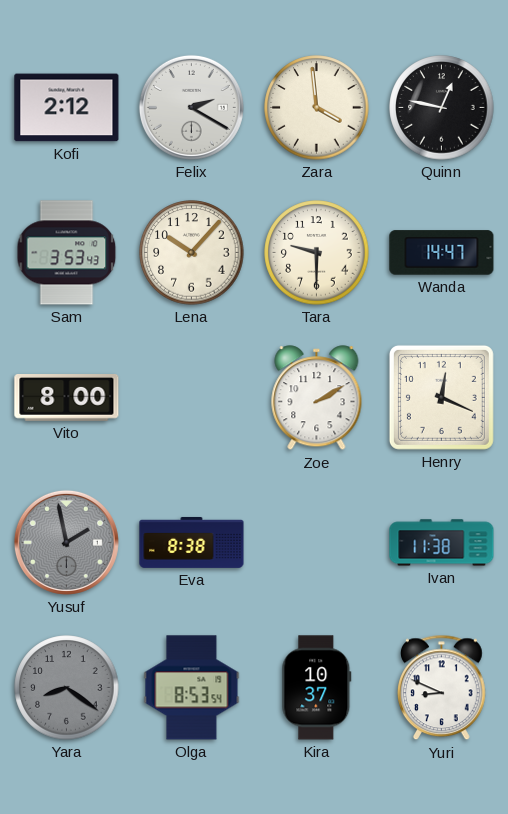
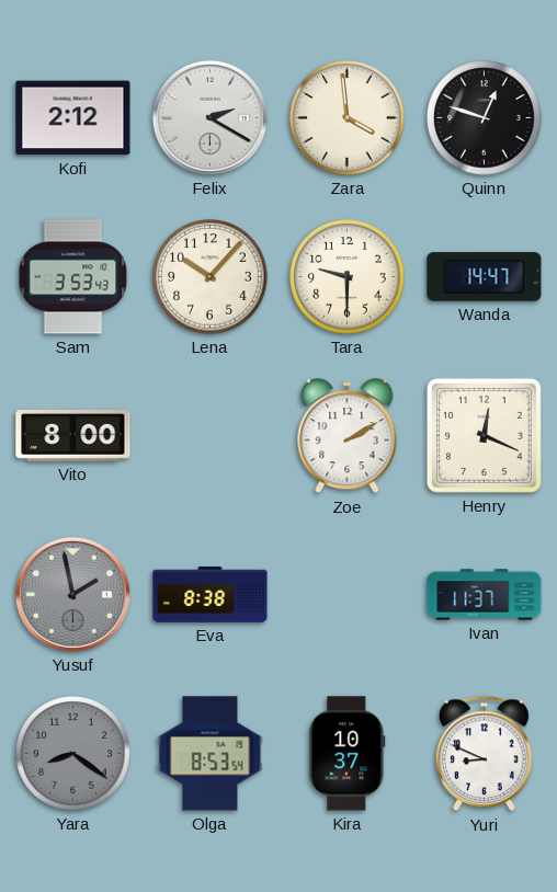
Quinn: 12:47 -> 12:48 (485, 118)
Ivan: 11:38 -> 11:37 (485, 595)
